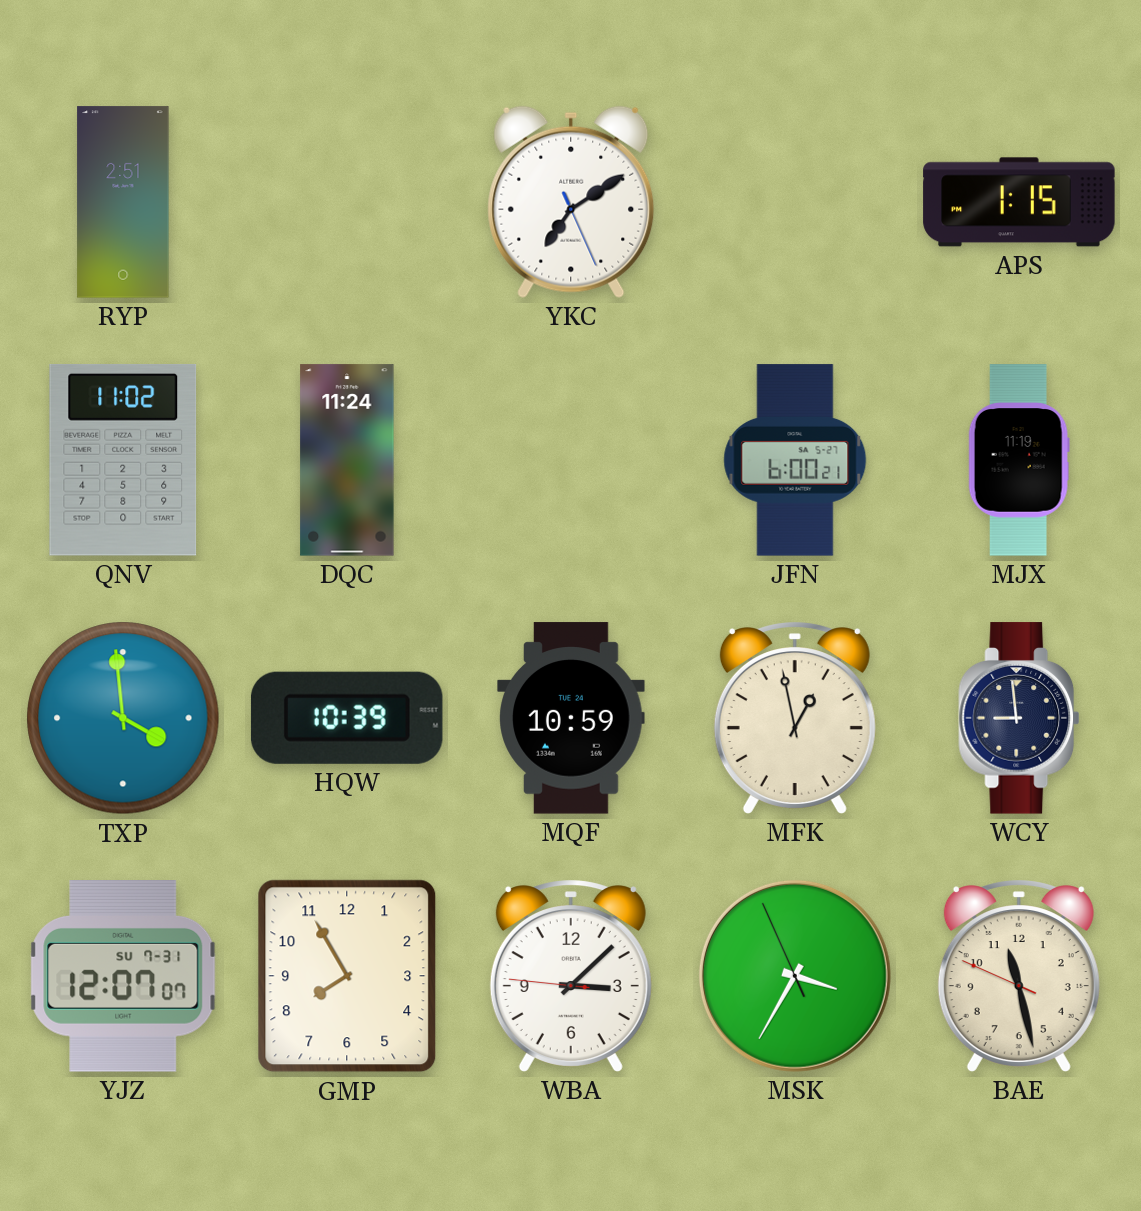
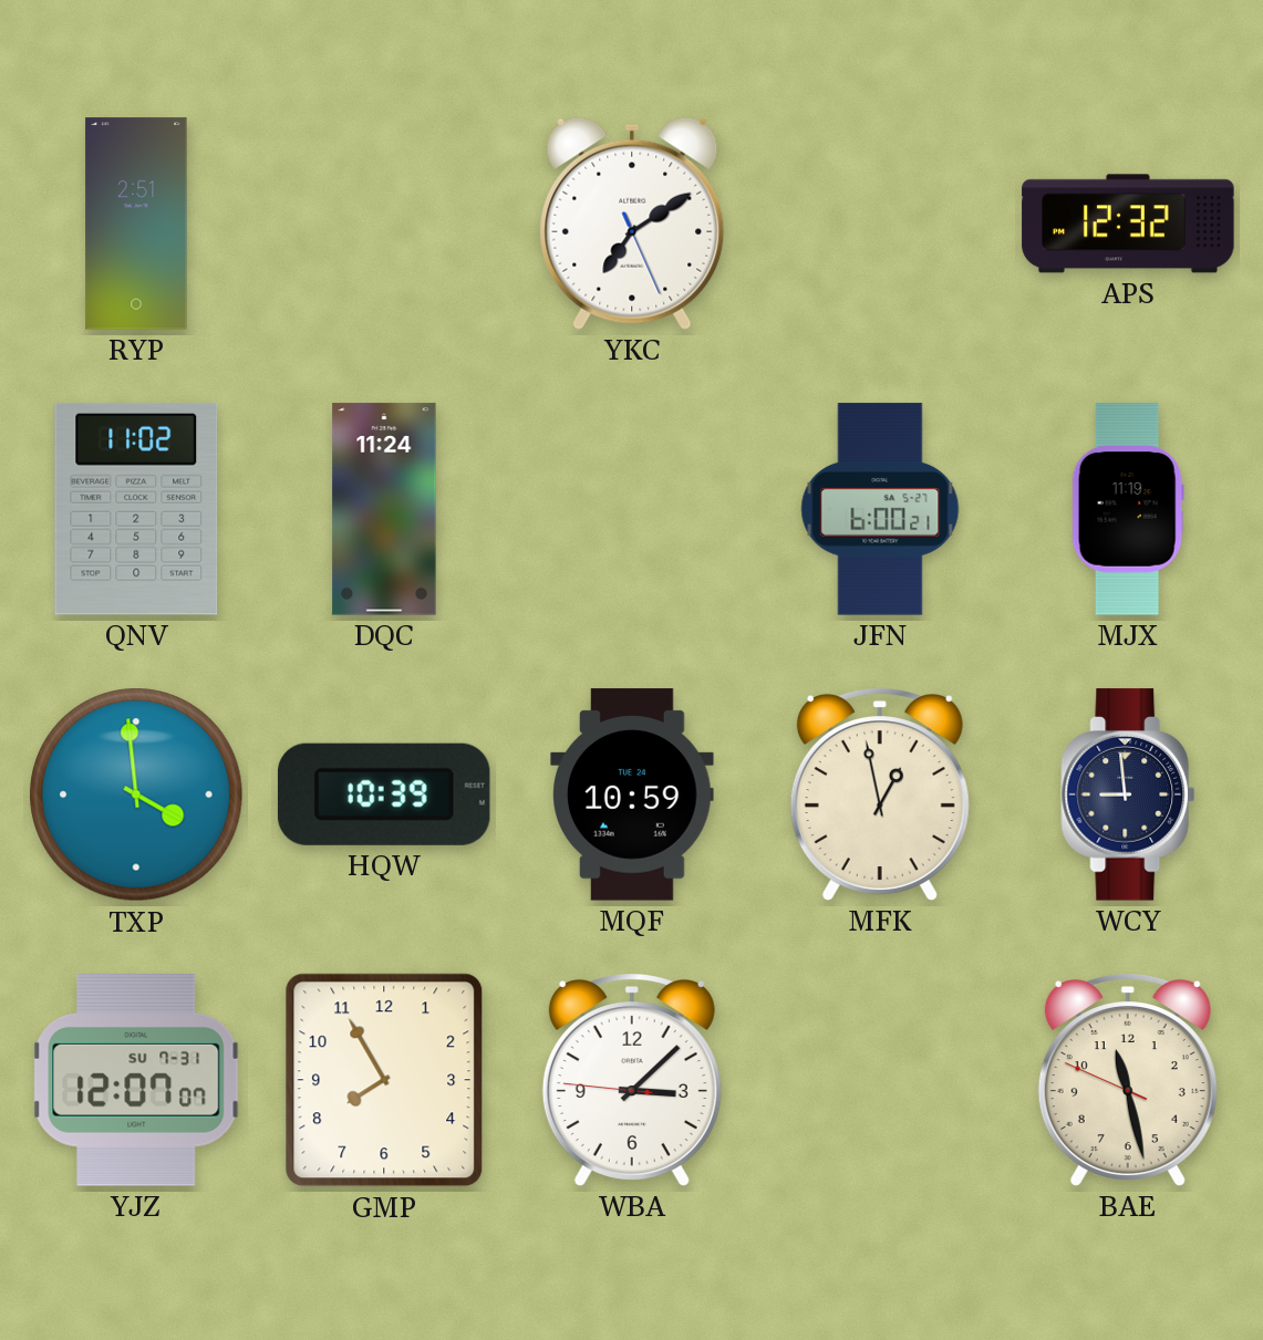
APS: 1:15 -> 12:32 (1128, 224)
MSK: 3:34 -> none (795, 976)
